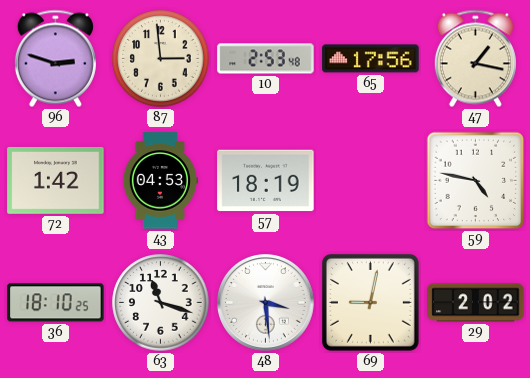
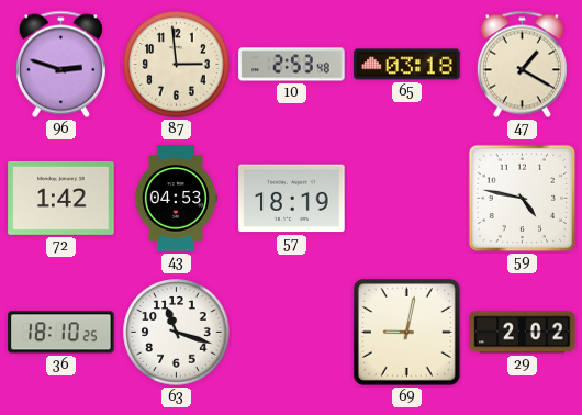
65: 17:56 -> 03:18 (407, 65)
47: 1:17 -> 1:20 (522, 65)
48: 3:29 -> none (266, 303)
